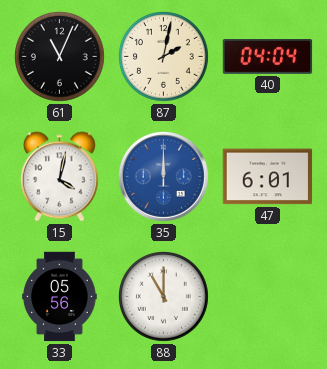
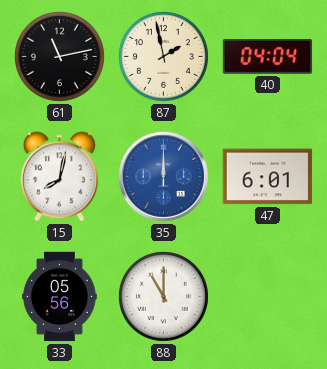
61: 11:04 -> 11:13 (60, 57)
87: 2:02 -> 1:58 (164, 57)
15: 4:02 -> 8:02 (59, 177)
